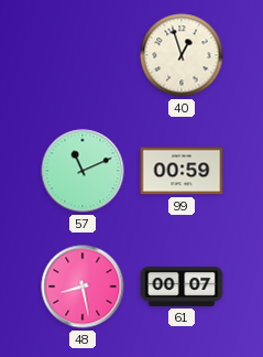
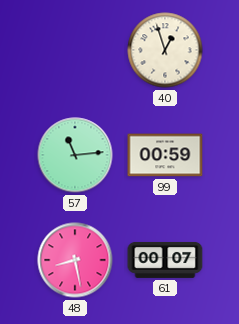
57: 11:11 -> 11:14 (75, 155)
